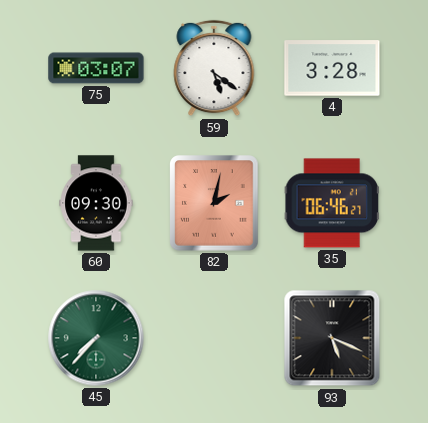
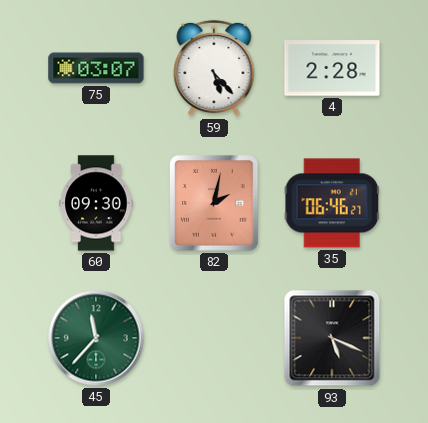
59: 5:21 -> 5:23 (214, 68)
4: 3:28 -> 2:28 (332, 68)
45: 7:37 -> 11:37 (96, 338)
